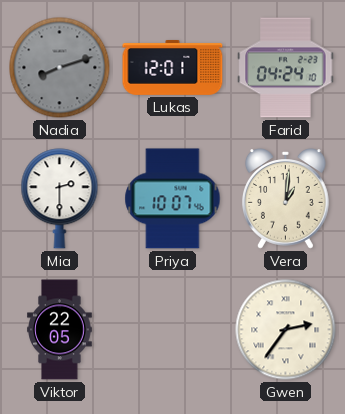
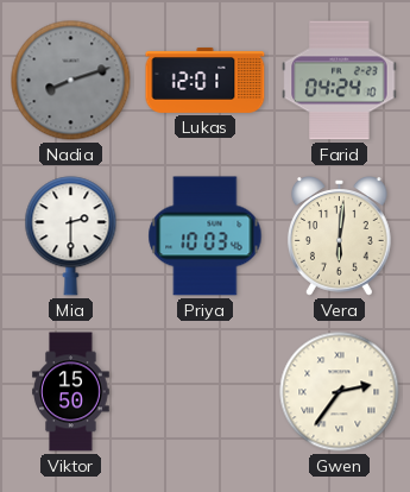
Priya: 10:07 -> 10:03 (206, 236)
Vera: 1:01 -> 6:01 (339, 236)
Viktor: 22:05 -> 15:50 (71, 392)
